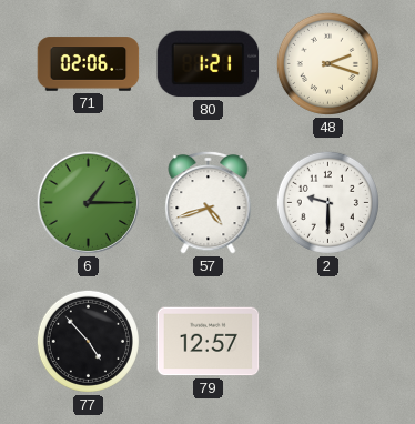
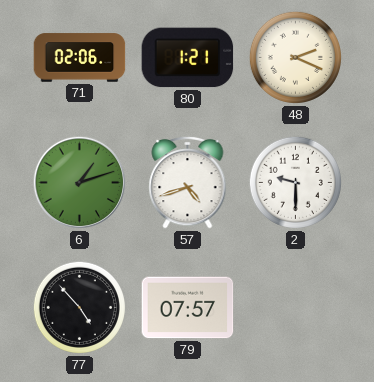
48: 2:18 -> 2:19 (295, 57)
6: 1:15 -> 1:12 (79, 182)
79: 12:57 -> 07:57 (188, 308)
